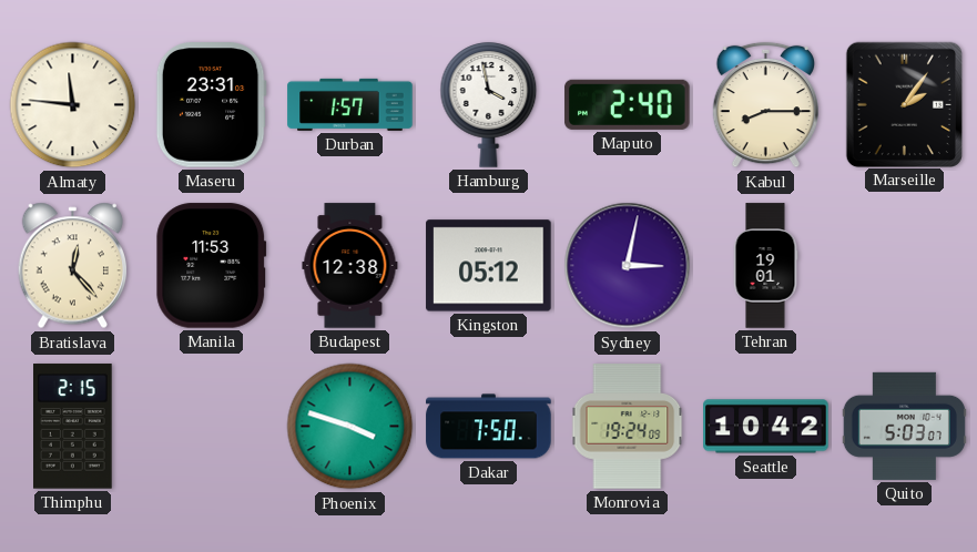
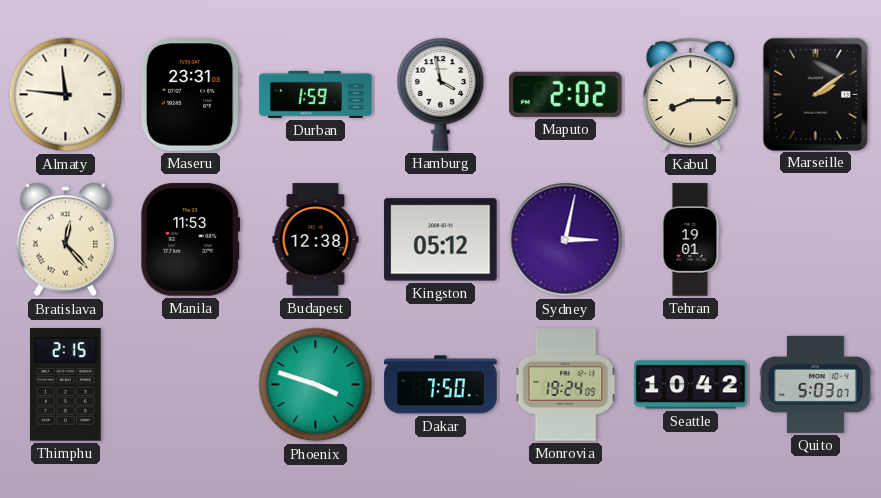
Durban: 1:57 -> 1:59 (316, 94)
Maputo: 2:40 -> 2:02 (566, 94)
Marseille: 2:06 -> 2:09 (815, 94)
